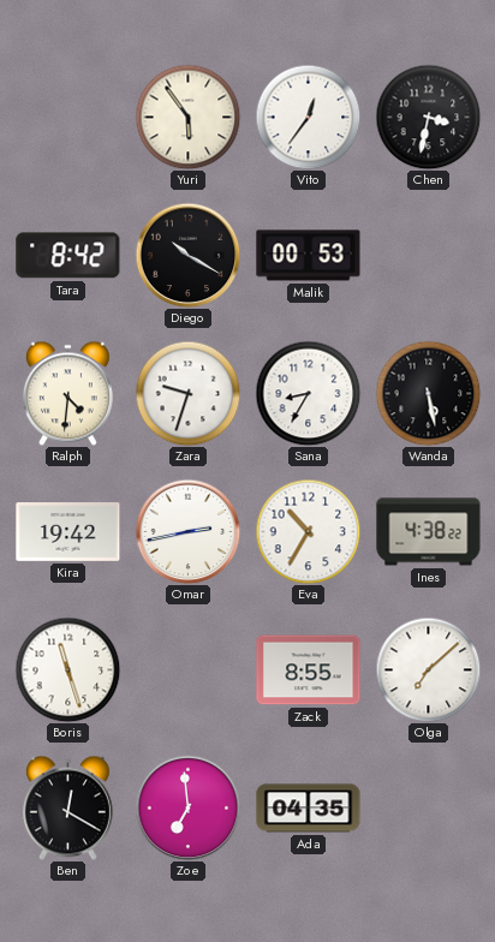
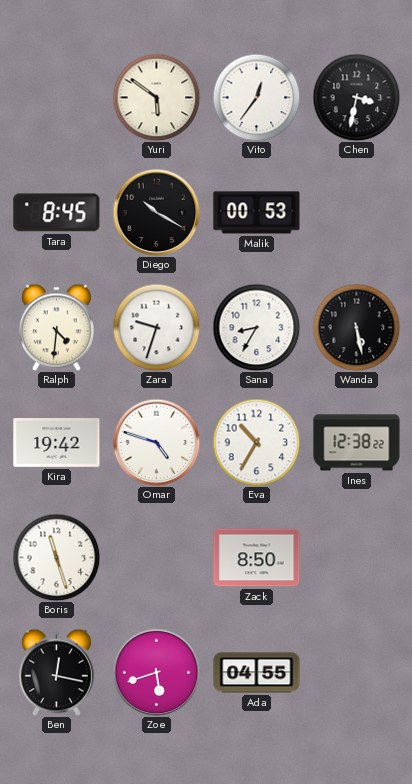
Yuri: 5:54 -> 5:51 (156, 97)
Tara: 8:42 -> 8:45 (57, 213)
Omar: 2:43 -> 4:48 (156, 442)
Ines: 4:38 -> 12:38 (357, 443)
Zack: 8:55 -> 8:50 (257, 558)
Olga: 7:08 -> none (428, 669)
Ben: 12:20 -> 12:17 (56, 672)
Zoe: 6:59 -> 5:42 (156, 672)
Ada: 04:35 -> 04:55 (257, 673)
